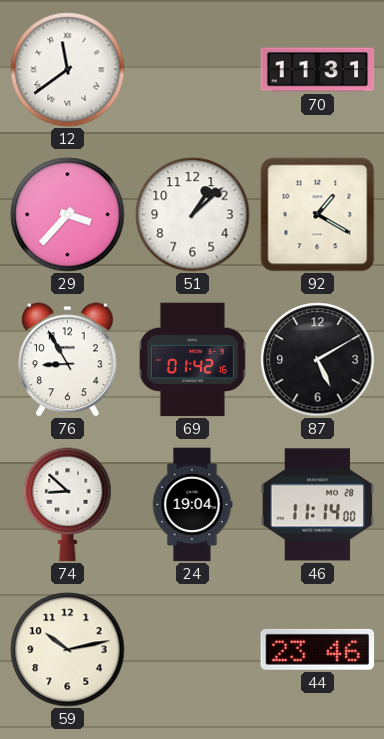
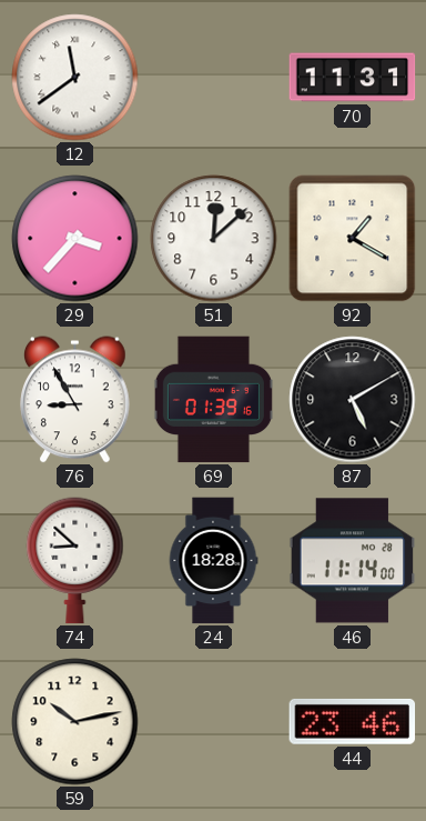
51: 1:08 -> 12:08 (214, 239)
69: 01:42 -> 01:39 (213, 400)
24: 19:04 -> 18:28 (213, 561)
